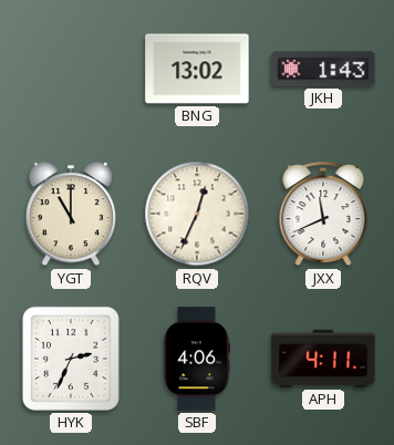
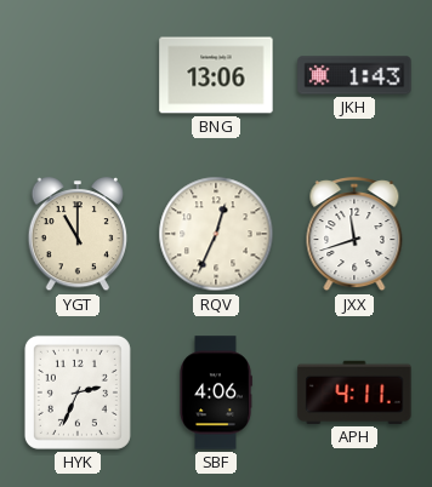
BNG: 13:02 -> 13:06 (216, 75)
JXX: 11:41 -> 11:42 (354, 235)
